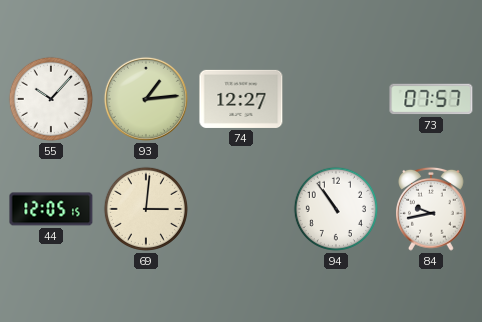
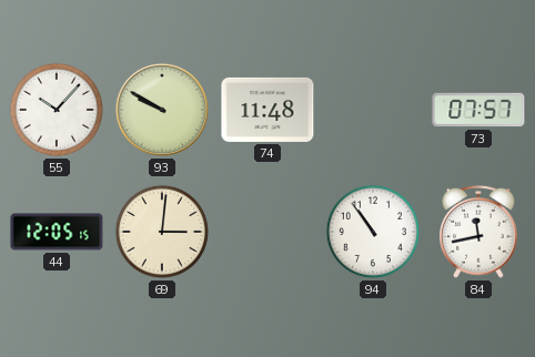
93: 1:14 -> 9:50 (162, 110)
74: 12:27 -> 11:48 (267, 110)
84: 9:43 -> 11:43 (480, 232)
